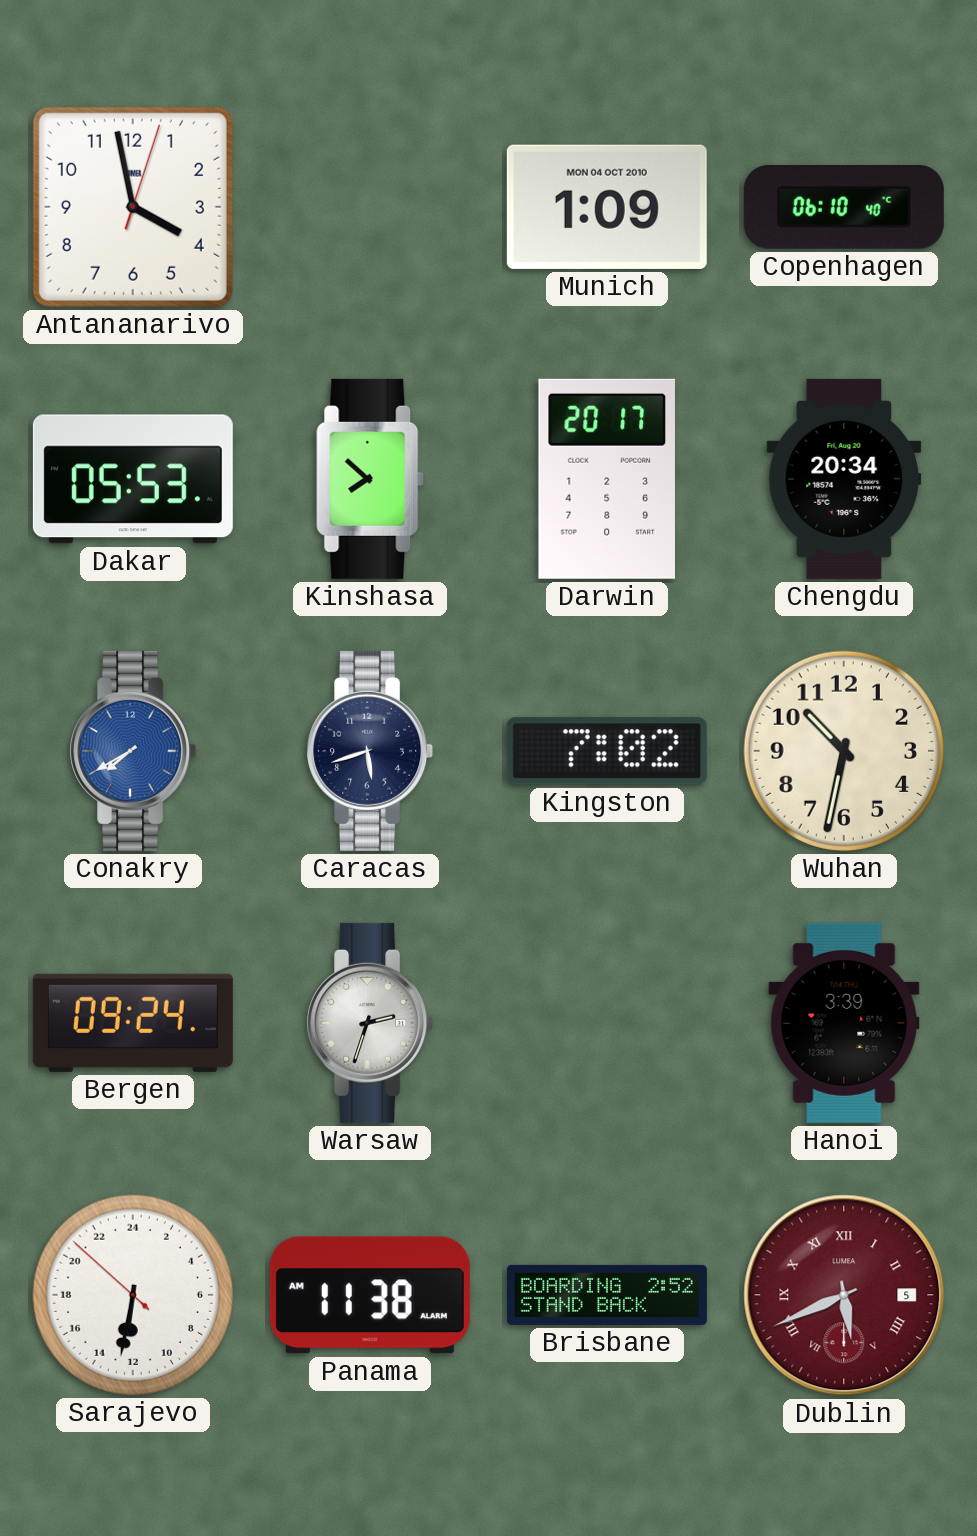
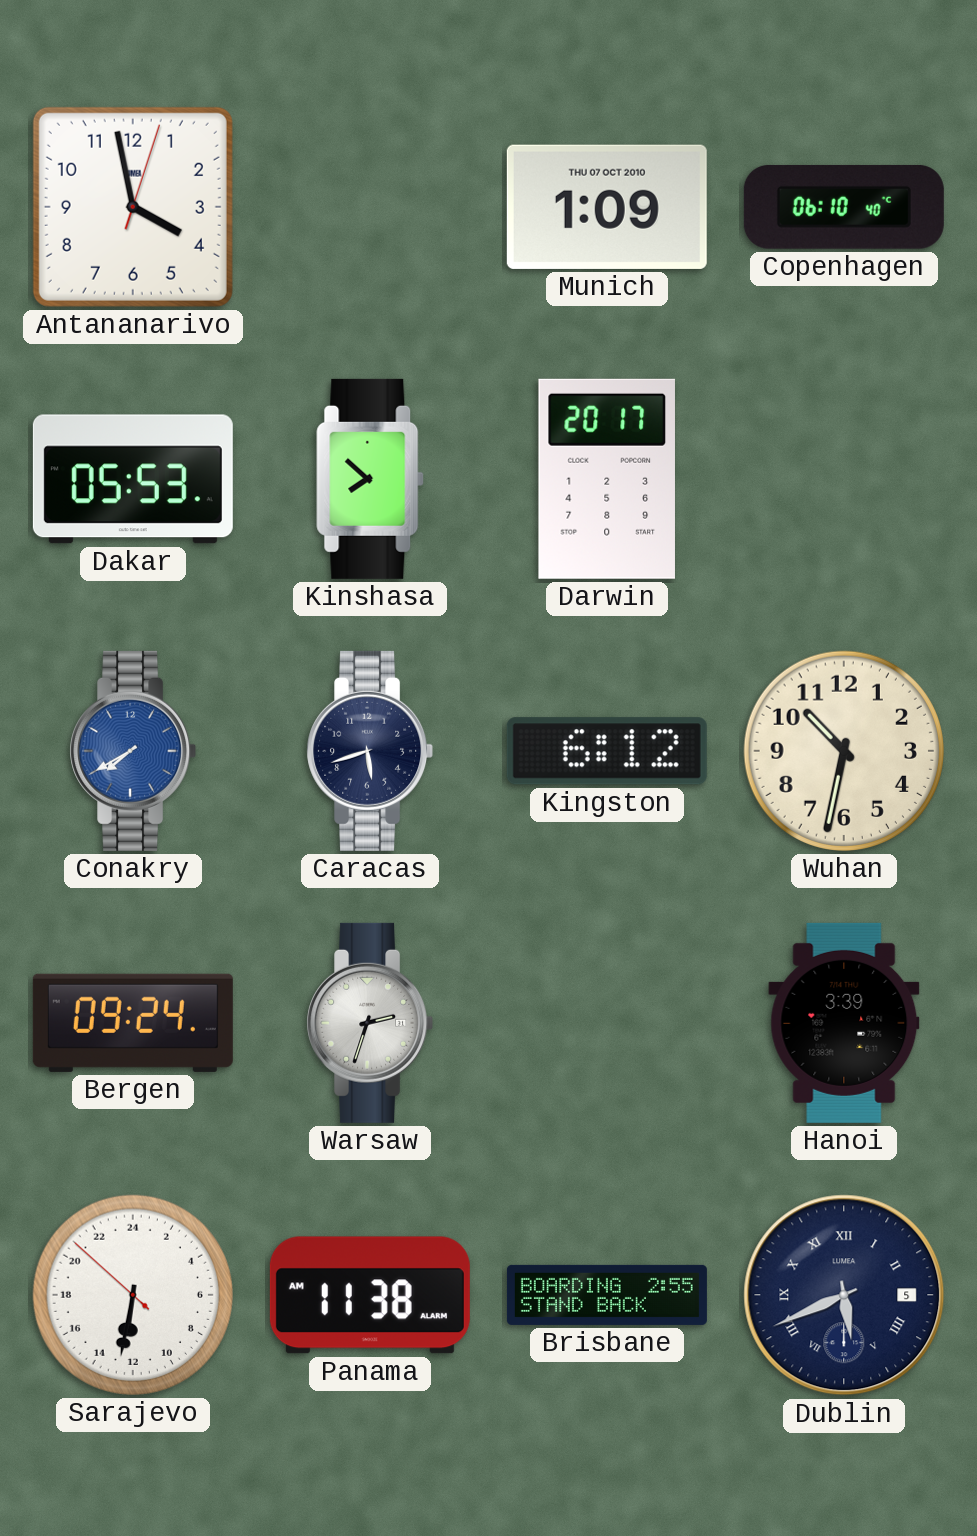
Munich date: MON 04 OCT 2010 -> THU 07 OCT 2010 (607, 207)
Chengdu: 20:34 -> none (844, 479)
Kingston: 7:02 -> 6:12 (607, 751)
Brisbane: 2:52 -> 2:55 (607, 1295)
Dublin dial: burgundy -> navy (844, 1295)
